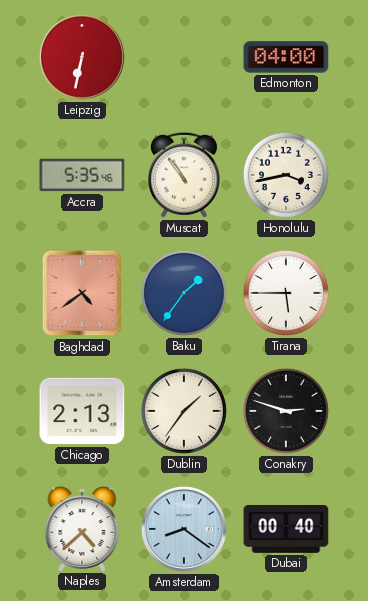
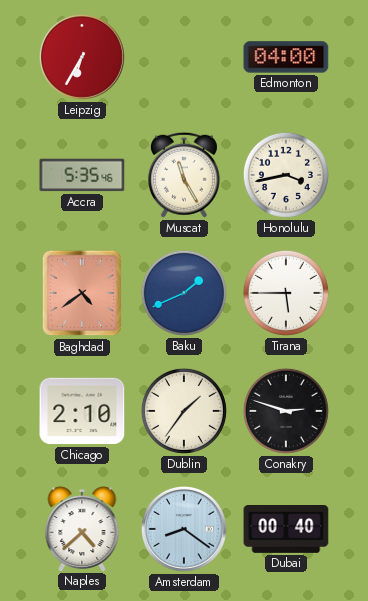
Leipzig: 6:32 -> 6:35 (82, 57)
Muscat: 10:54 -> 11:25 (184, 175)
Baku: 1:36 -> 1:41 (184, 293)
Chicago: 2:13 -> 2:10 (82, 411)
